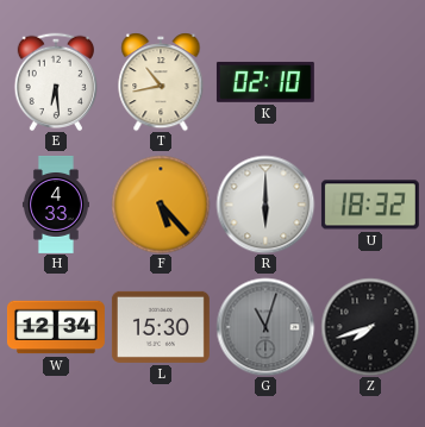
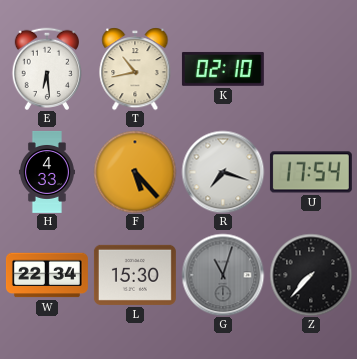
R: 6:00 -> 7:18 (223, 172)
U: 18:32 -> 17:54 (311, 172)
W: 12:34 -> 22:34 (47, 275)
Z: 7:42 -> 7:37 (311, 275)
